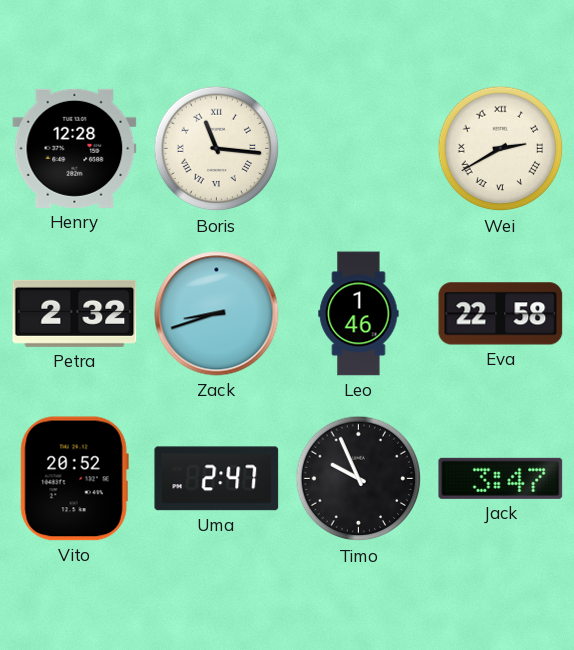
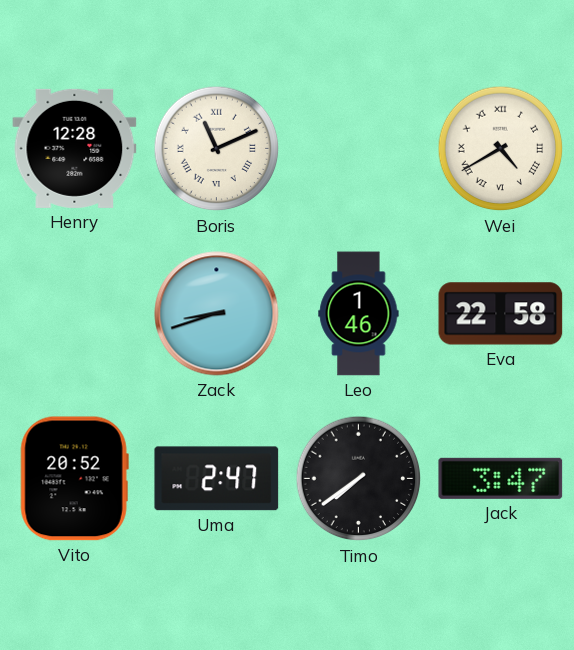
Boris: 11:16 -> 11:11 (217, 149)
Wei: 2:40 -> 4:40 (501, 149)
Petra: 2:32 -> none (75, 313)
Timo: 9:56 -> 7:39 (359, 479)
